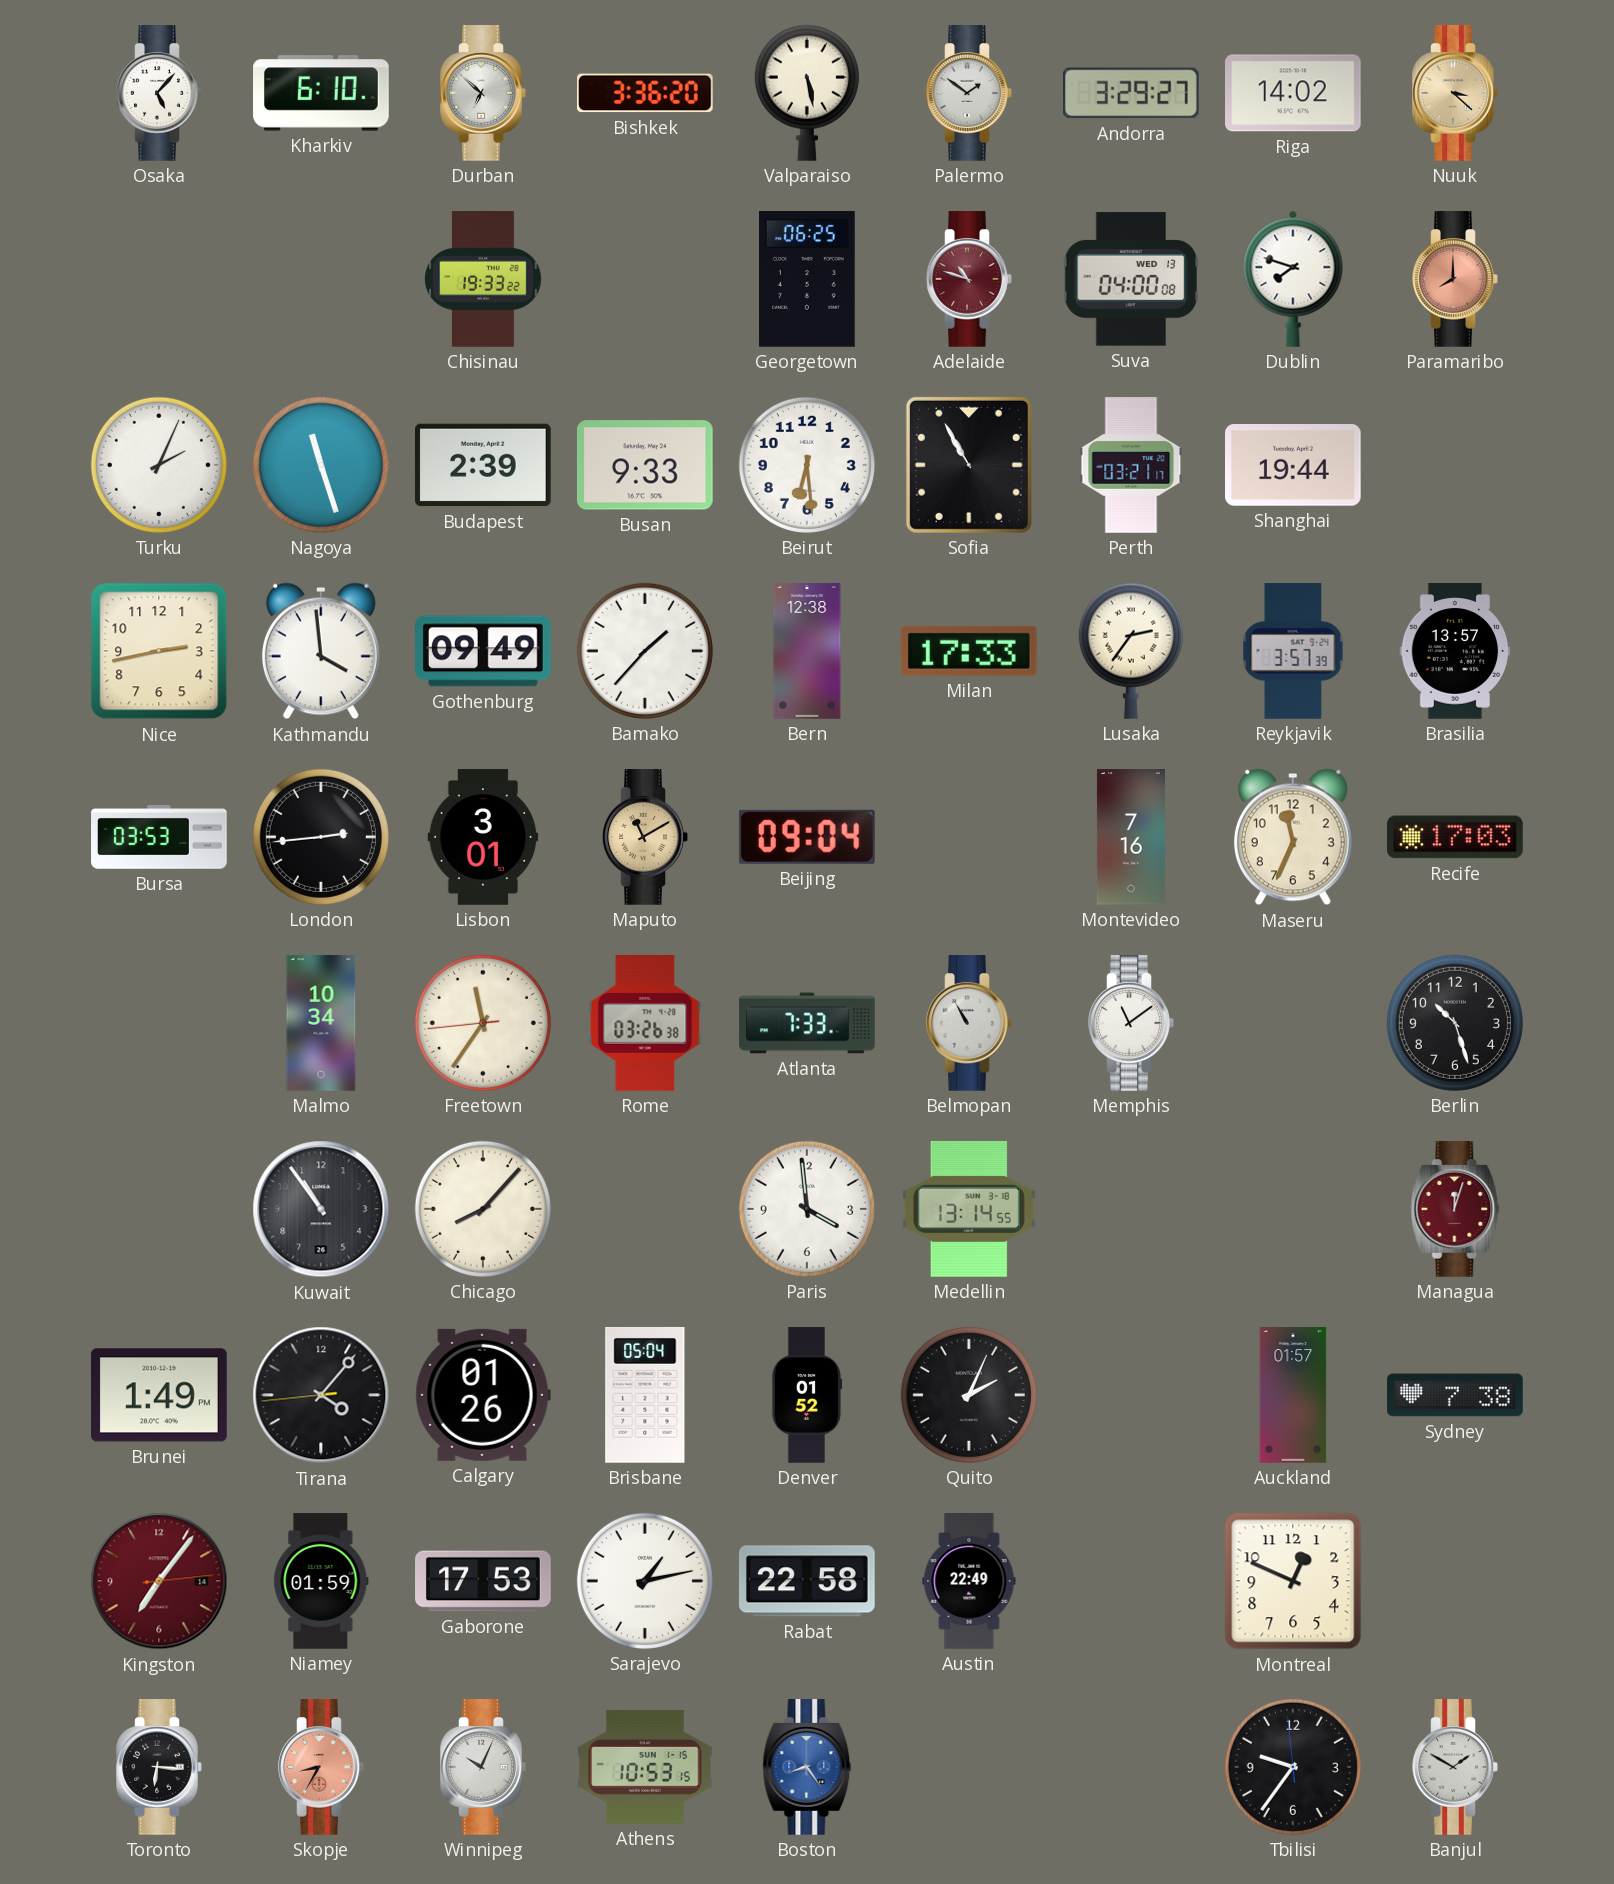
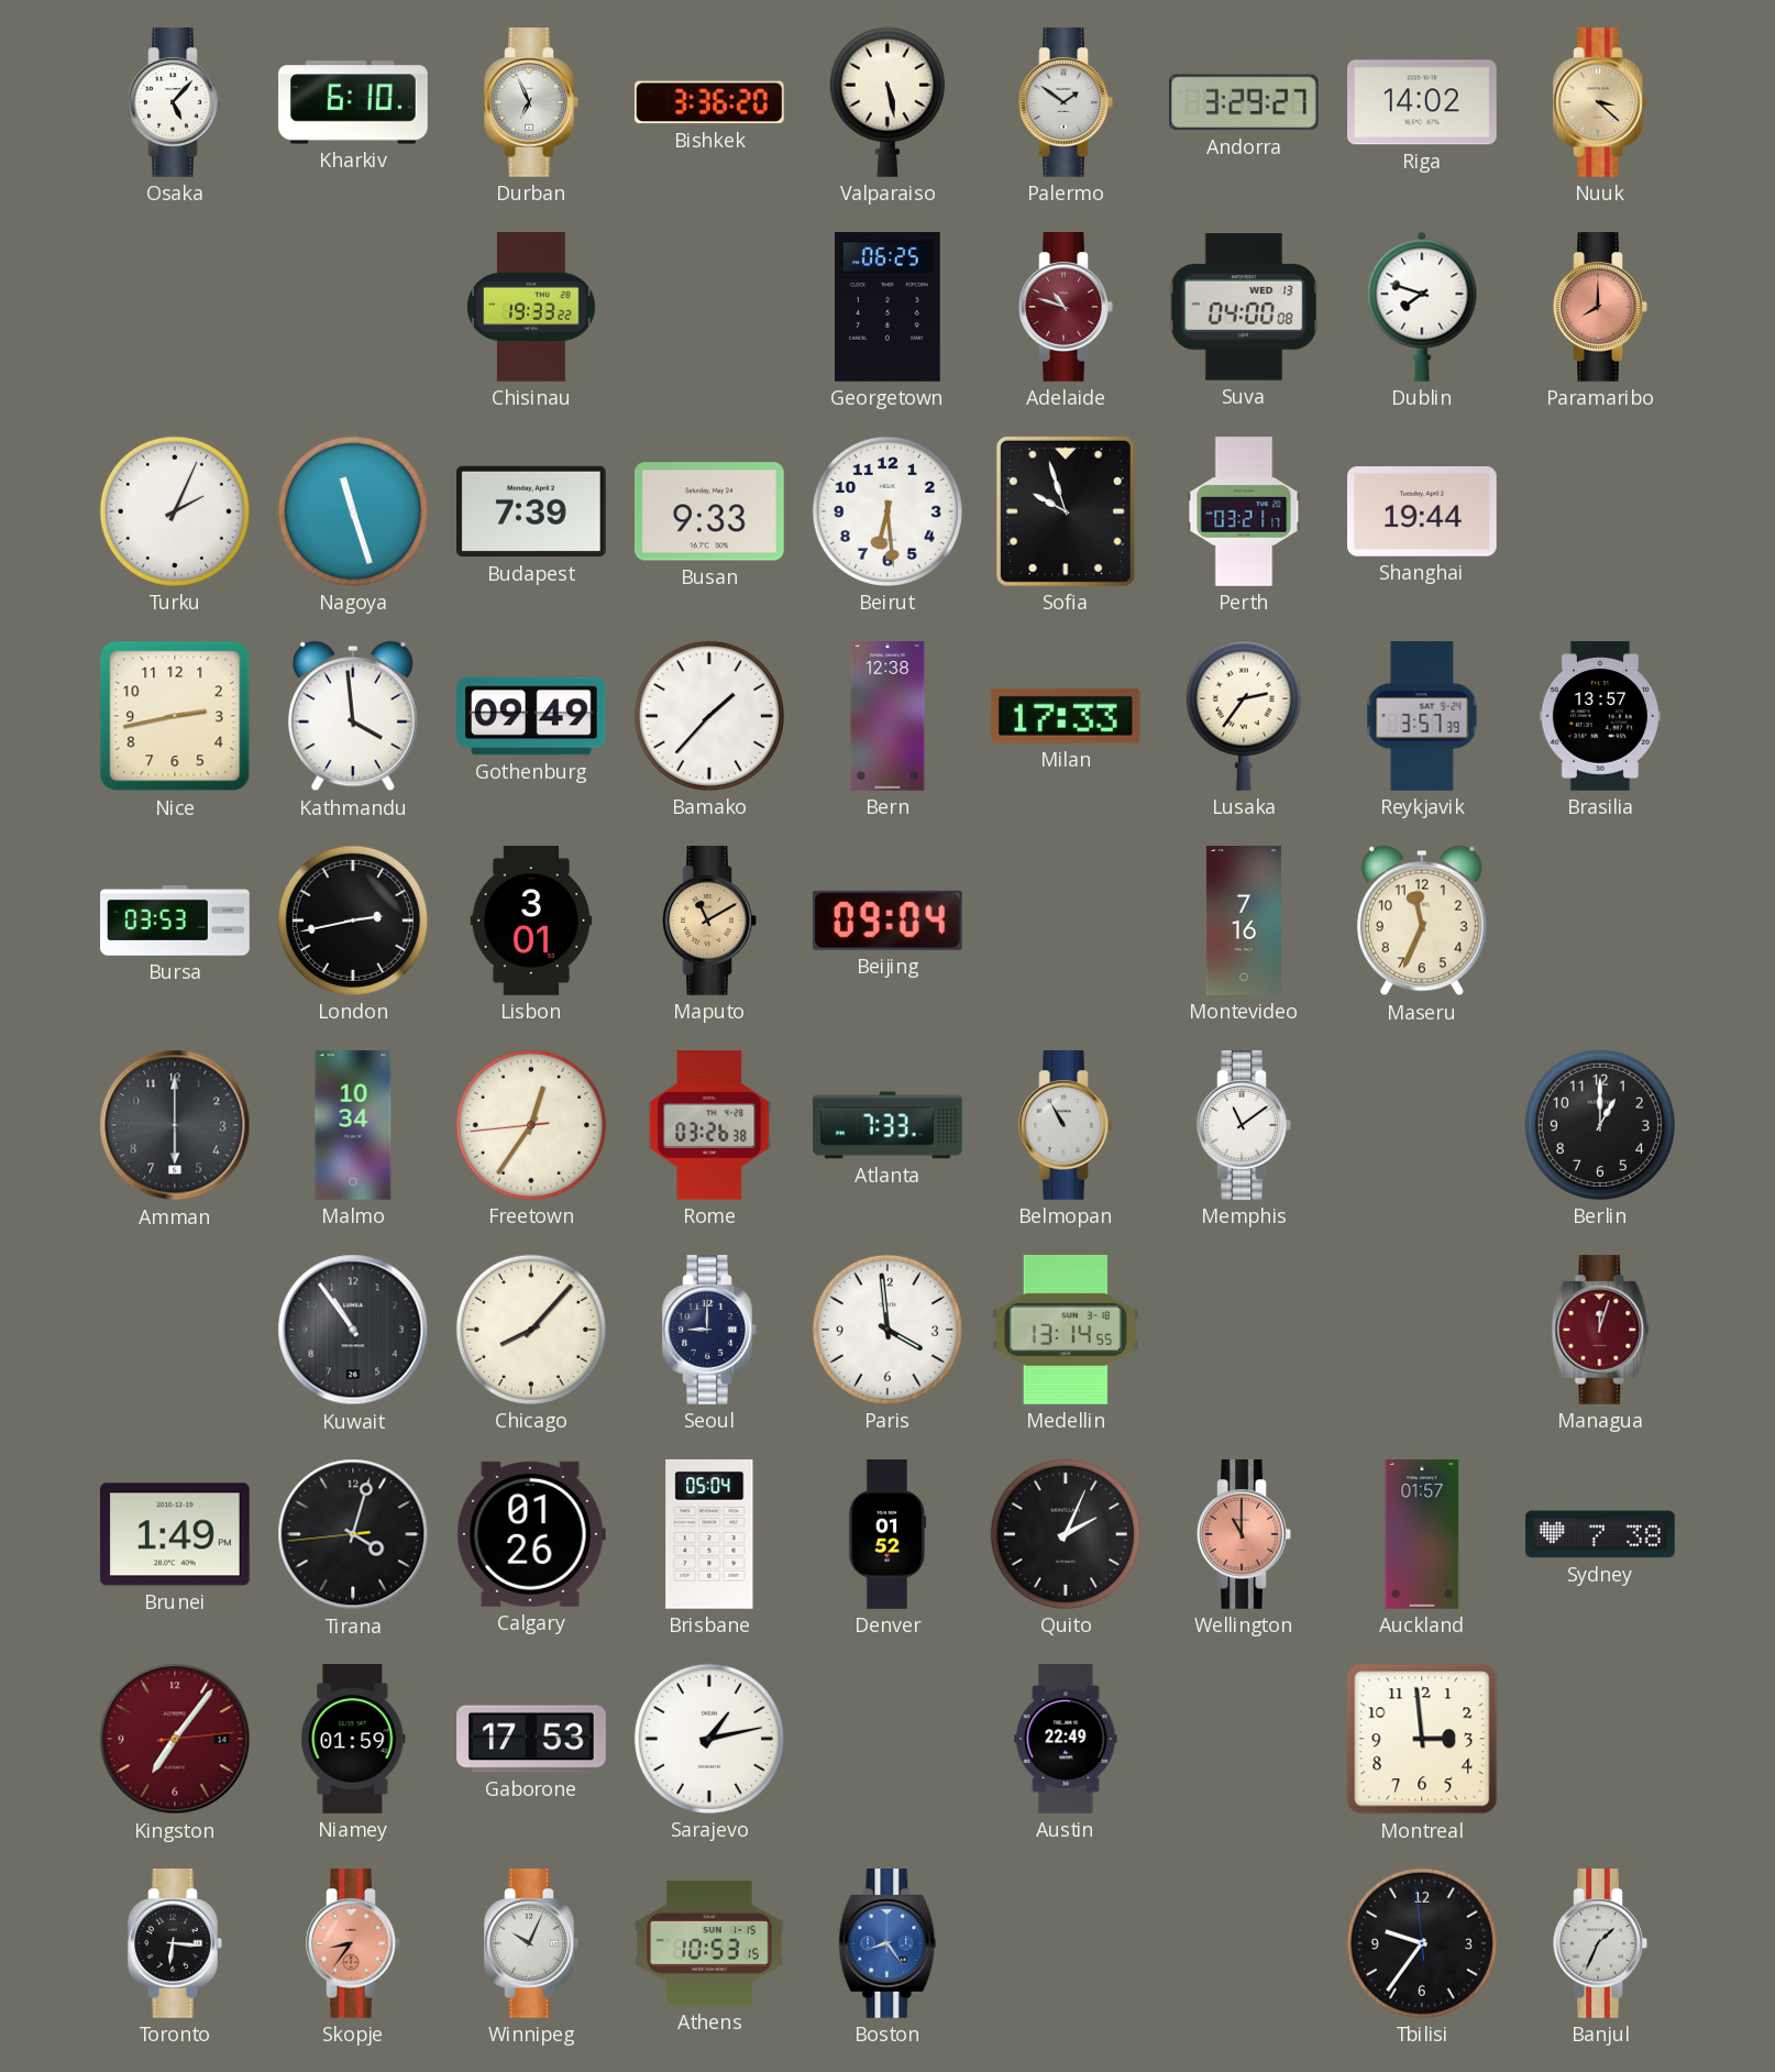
Durban: 6:52 -> 6:56 (531, 103)
Budapest: 2:39 -> 7:39 (532, 511)
Sofia: 10:55 -> 9:57 (1066, 511)
London: 2:44 -> 2:43 (353, 921)
Recife: 17:03 -> none (1456, 837)
Amman: none -> 6:00 (175, 1125)
Freetown: 11:35 -> 12:35 (531, 1125)
Berlin: 10:27 -> 1:00 (1600, 1125)
Seoul: none -> 9:00 (709, 1331)
Tirana: 4:06 -> 4:02 (353, 1534)
Wellington: none -> 11:00 (1244, 1535)
Rabat: 22:58 -> none (808, 1581)
Montreal: 12:49 -> 2:59 (1422, 1739)
Skopje: 8:35 -> 8:36 (353, 1944)
Banjul: 1:50 -> 1:34 (1600, 1944)
